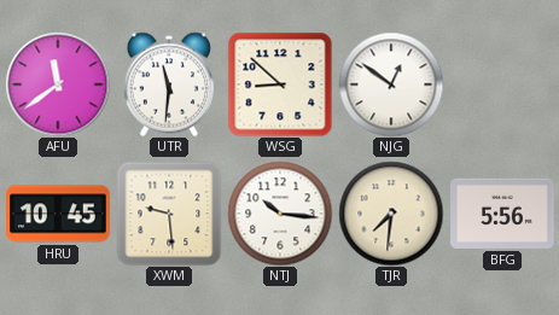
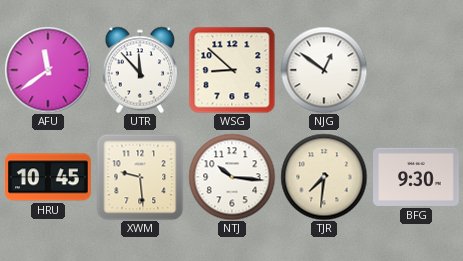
UTR: 11:31 -> 11:53 (139, 70)
BFG: 5:56 -> 9:30 (417, 177)
